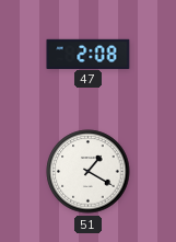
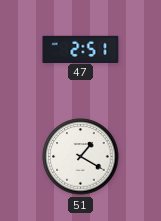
47: 2:08 -> 2:51 (81, 49)
